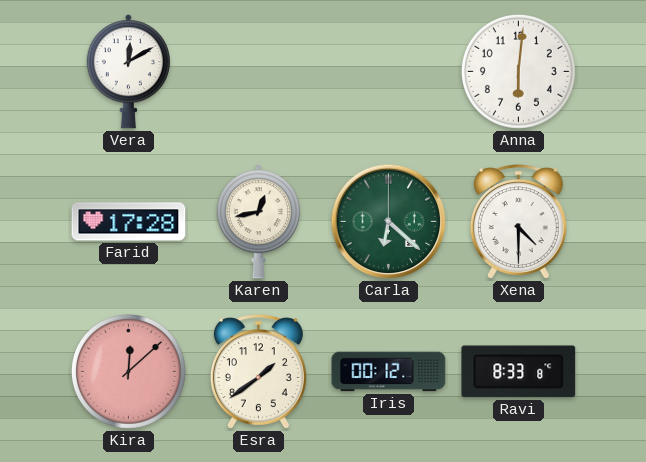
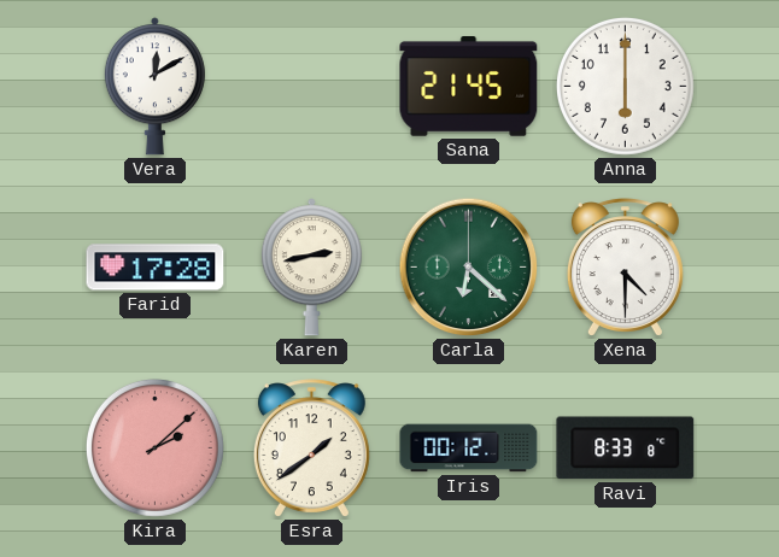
Sana: none -> 21:45 (469, 87)
Anna: 6:01 -> 6:00 (625, 86)
Karen: 12:43 -> 2:43 (311, 268)
Kira: 12:08 -> 2:08 (154, 447)
